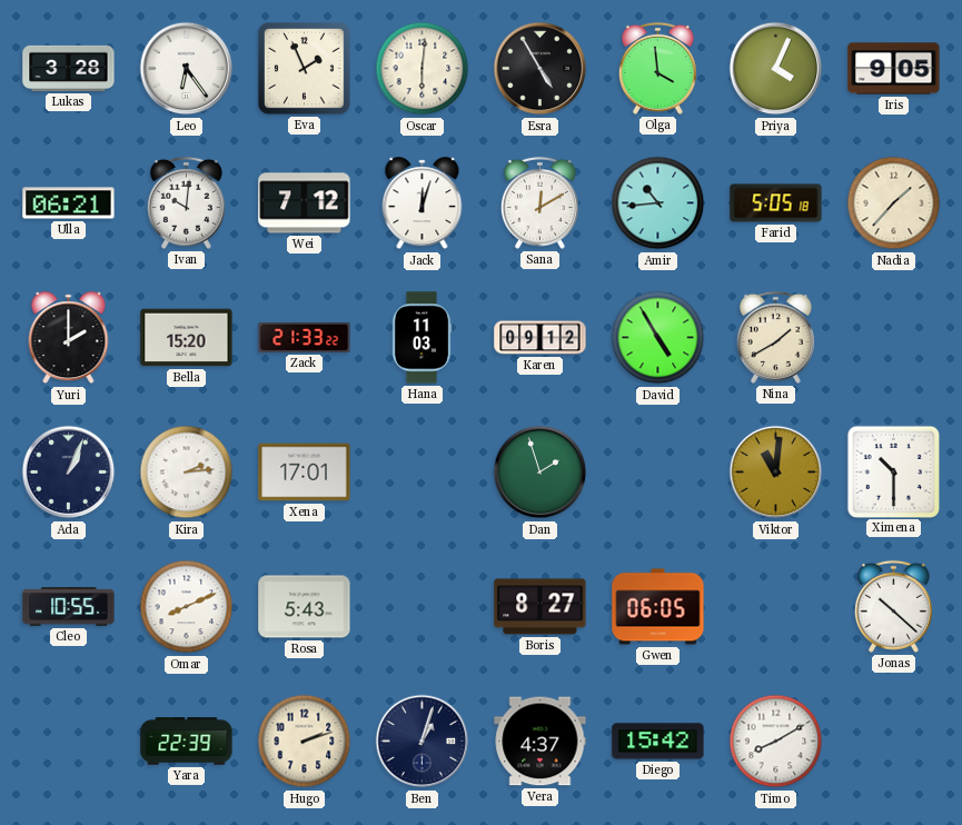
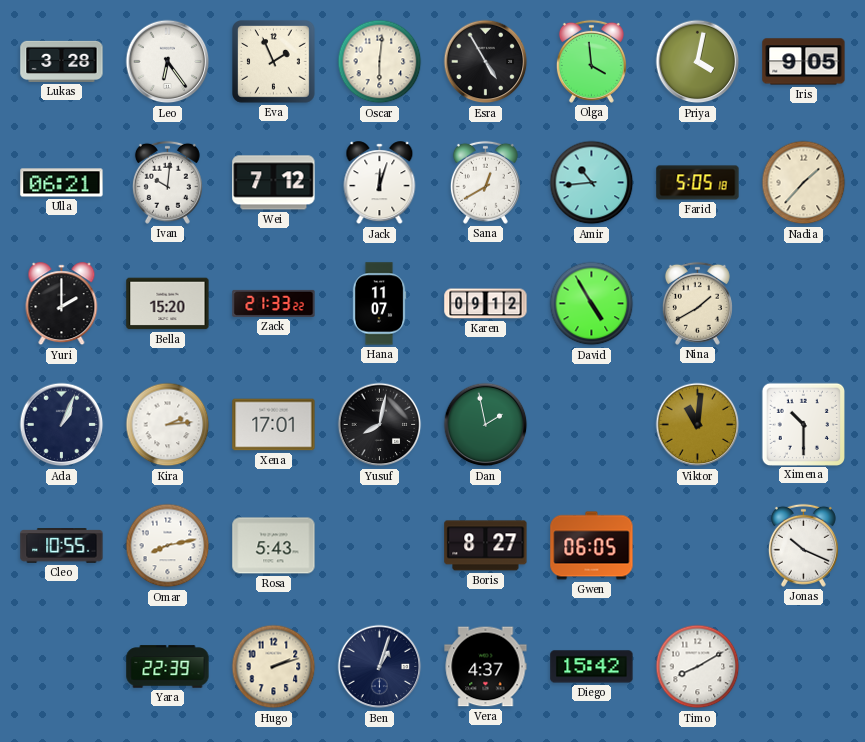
Priya: 4:04 -> 4:02 (698, 62)
Sana: 12:10 -> 12:40 (485, 182)
Hana: 11:03 -> 11:07 (379, 304)
Yusuf: none -> 8:02 (380, 425)
Dan: 1:57 -> 1:58 (486, 425)
Omar: 8:11 -> 8:13 (168, 546)
Jonas: 10:22 -> 10:19 (803, 545)
